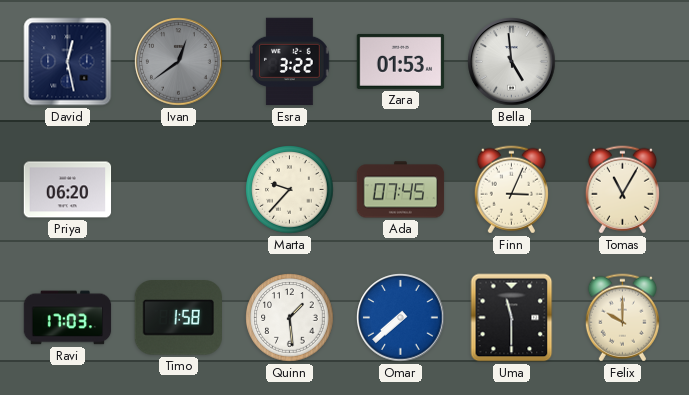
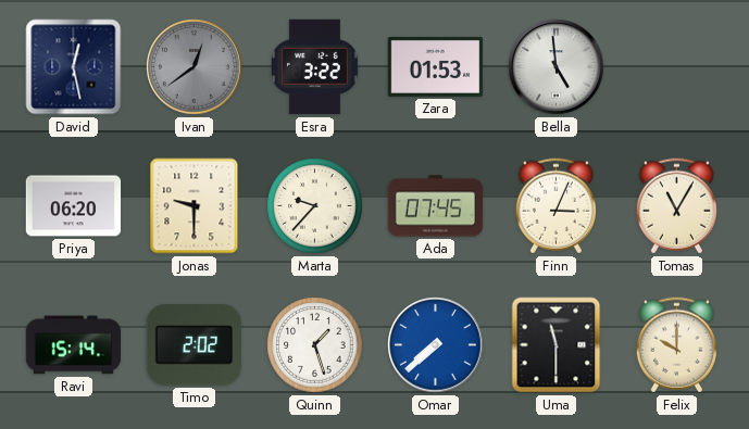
Jonas: none -> 9:30 (195, 206)
Ravi: 17:03 -> 15:14 (74, 345)
Timo: 1:58 -> 2:02 (194, 345)
Quinn: 1:29 -> 1:27 (315, 345)
